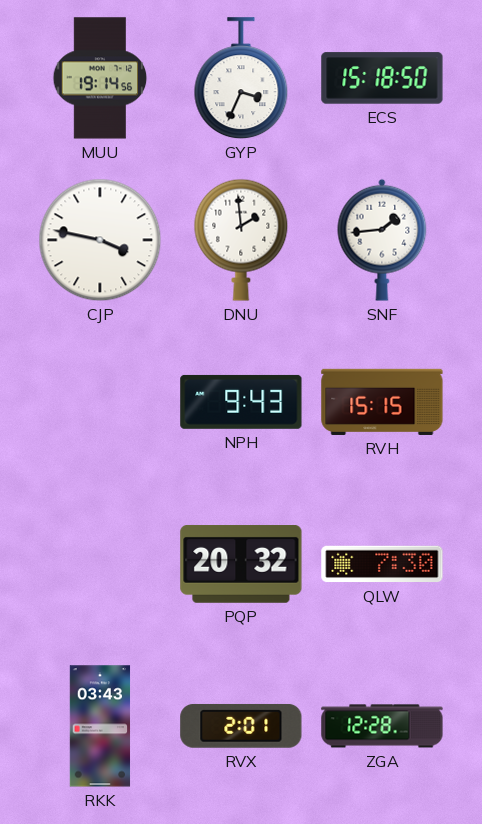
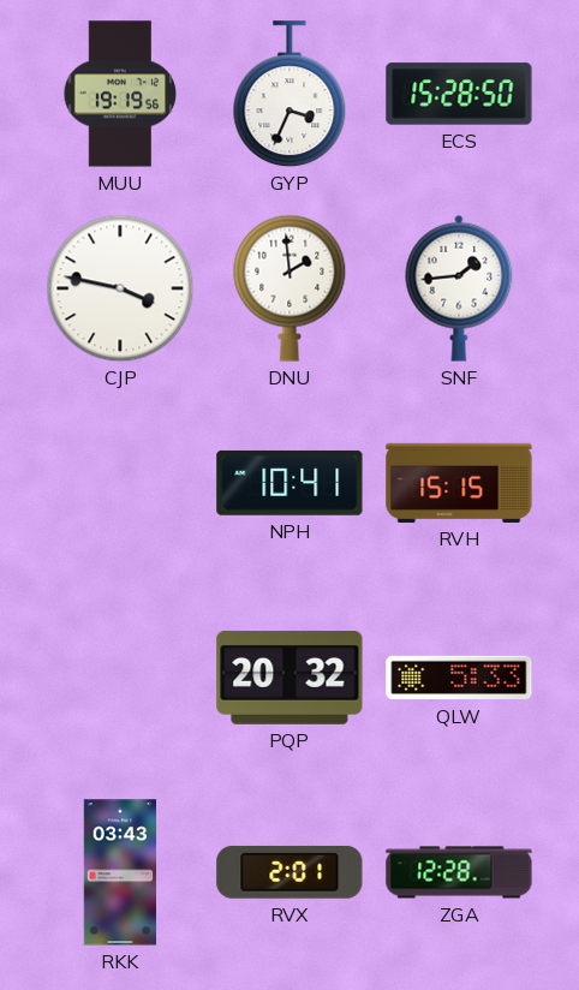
MUU: 19:14 -> 19:19 (120, 94)
ECS: 15:18 -> 15:28 (459, 94)
NPH: 9:43 -> 10:41 (289, 483)
QLW: 7:30 -> 5:33 (459, 678)
